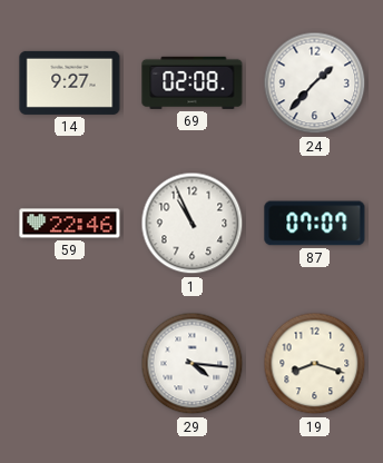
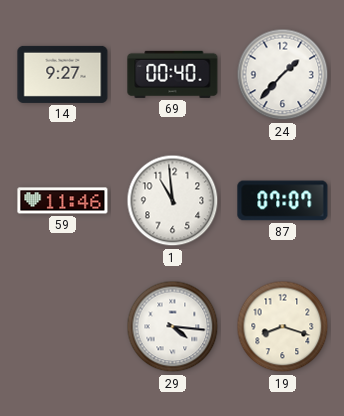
69: 02:08 -> 00:40 (173, 74)
59: 22:46 -> 11:46 (63, 201)
1: 10:56 -> 10:59 (173, 201)
